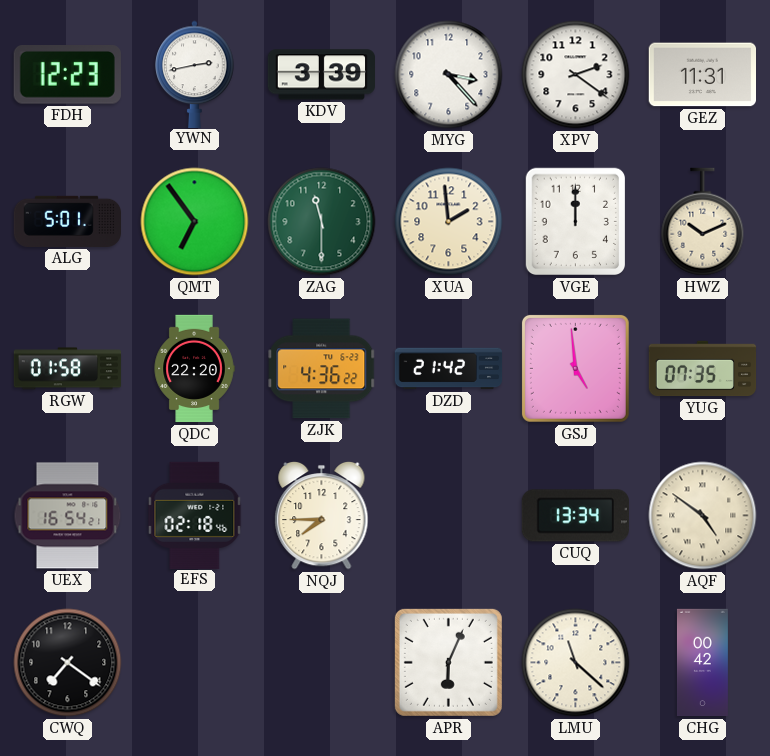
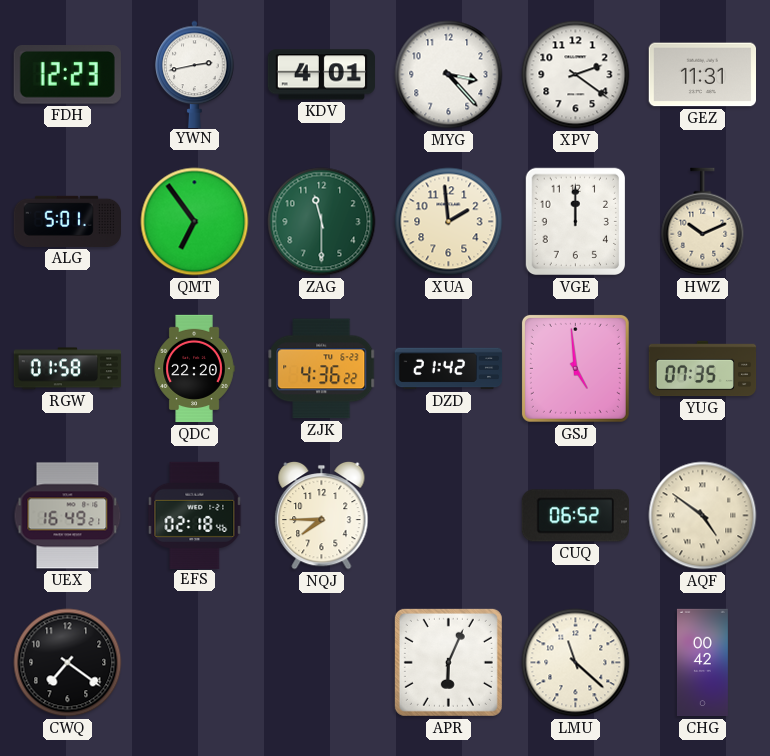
KDV: 3:39 -> 4:01 (321, 75)
UEX: 16:54 -> 16:49 (68, 516)
CUQ: 13:34 -> 06:52 (575, 516)
